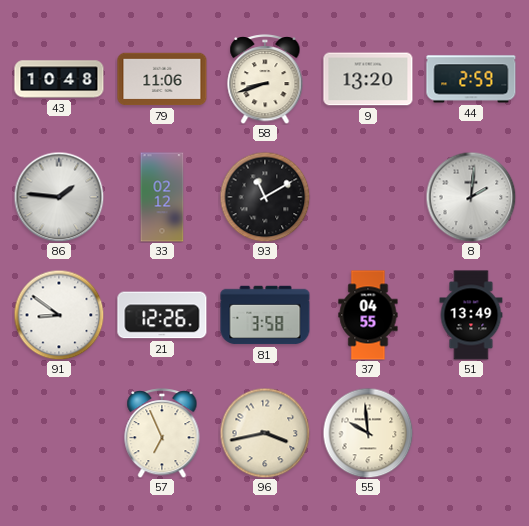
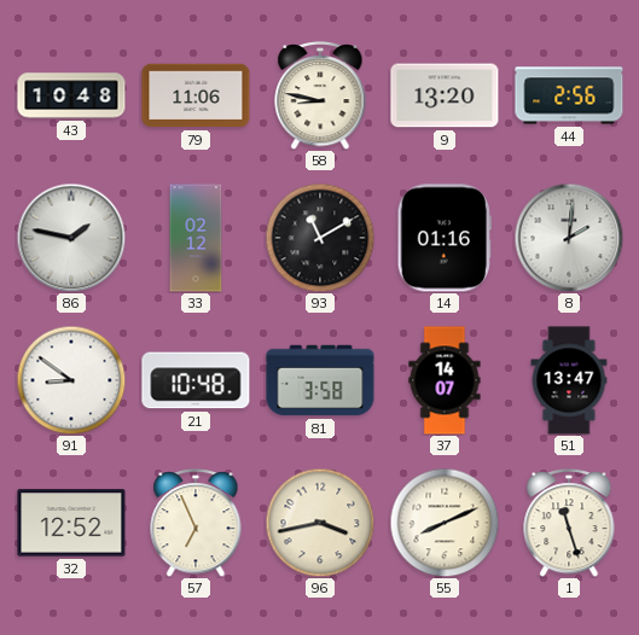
58: 8:42 -> 8:47 (320, 95)
44: 2:59 -> 2:56 (569, 95)
86: 1:46 -> 1:47 (71, 238)
14: none -> 01:16 (445, 238)
21: 12:26 -> 10:48 (196, 380)
37: 04:55 -> 14:07 (445, 380)
51: 13:49 -> 13:47 (569, 380)
32: none -> 12:52 (71, 523)
55: 9:59 -> 8:11 (445, 523)
1: none -> 11:27 (569, 523)
